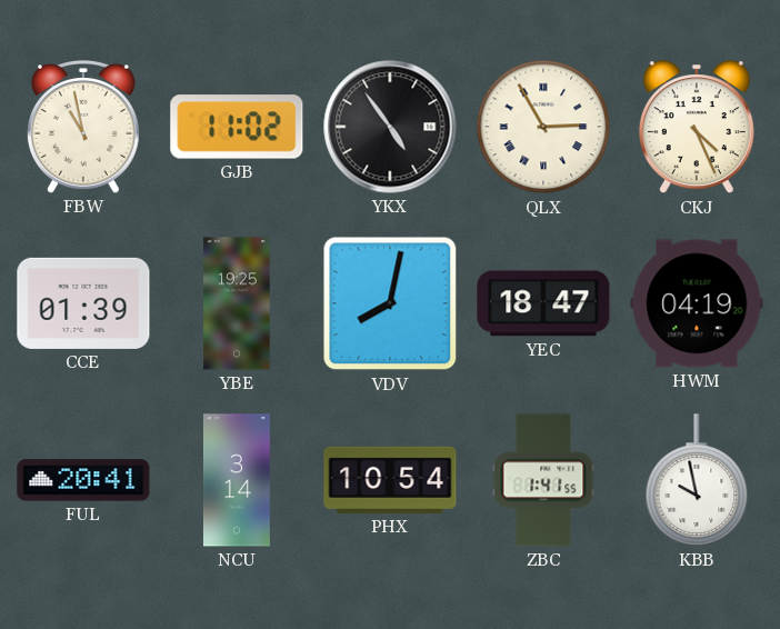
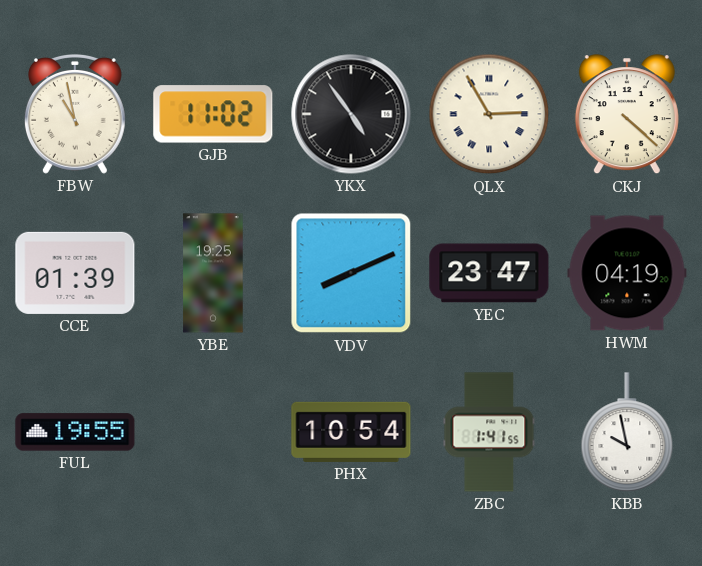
CKJ: 4:26 -> 4:22 (627, 115)
VDV: 8:02 -> 8:11 (351, 273)
YEC: 18:47 -> 23:47 (489, 273)
FUL: 20:41 -> 19:55 (75, 432)
NCU: 3:14 -> none (237, 480)
